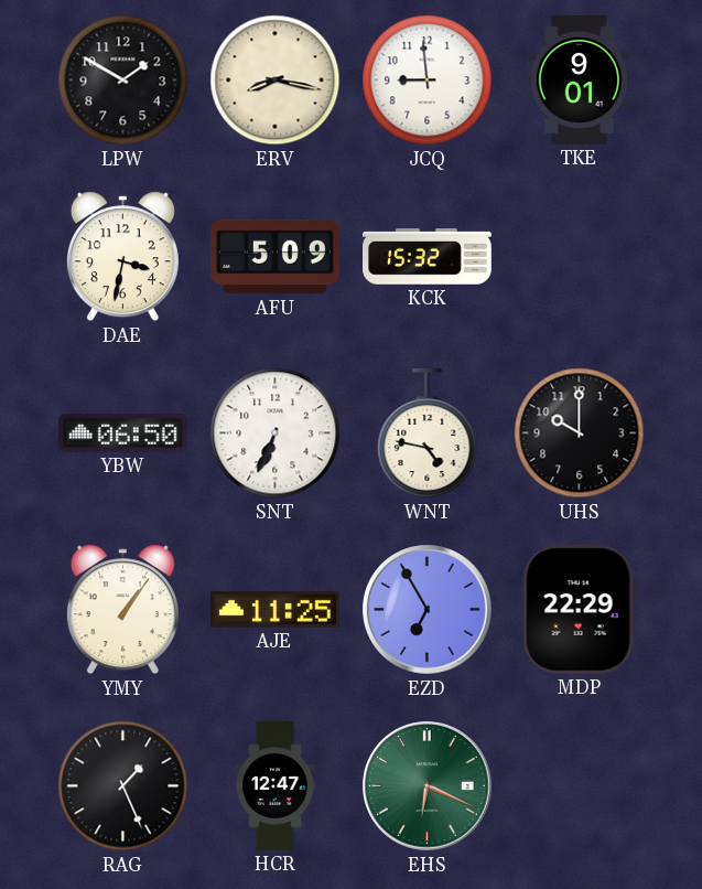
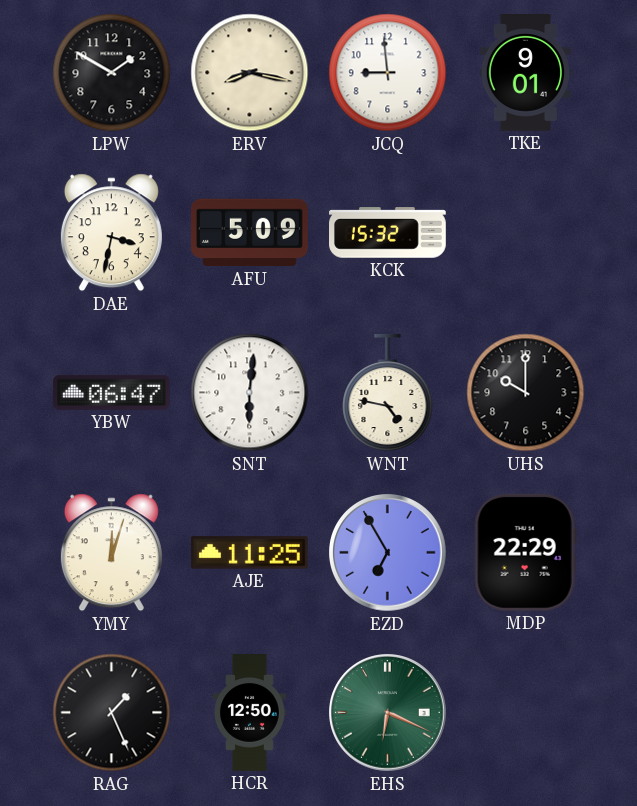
YBW: 06:50 -> 06:47 (112, 392)
SNT: 6:34 -> 6:01 (250, 393)
YMY: 1:06 -> 12:03 (111, 553)
HCR: 12:47 -> 12:50 (250, 713)
